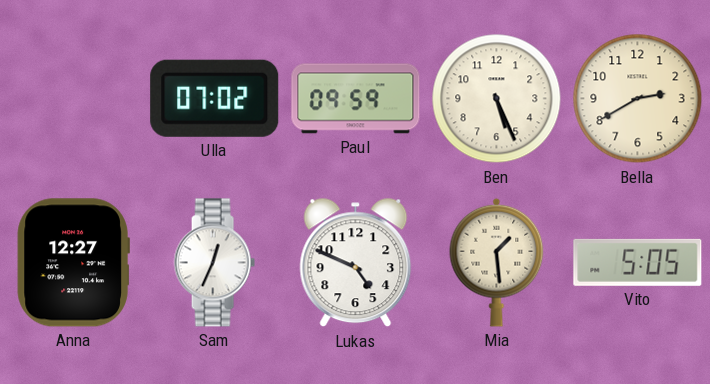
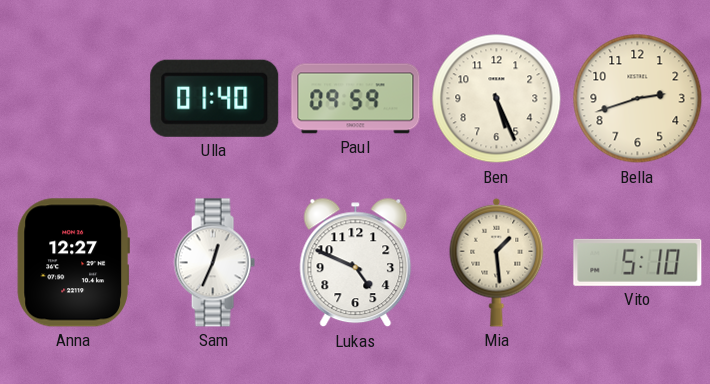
Ulla: 07:02 -> 01:40 (215, 98)
Bella: 2:40 -> 2:42 (638, 99)
Vito: 5:05 -> 5:10 (638, 262)
